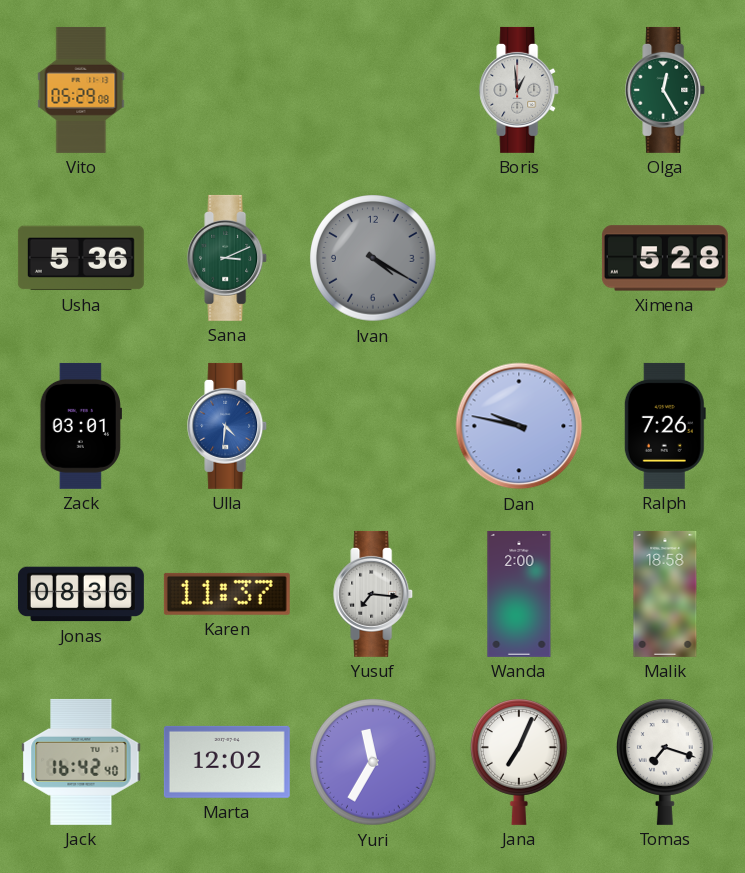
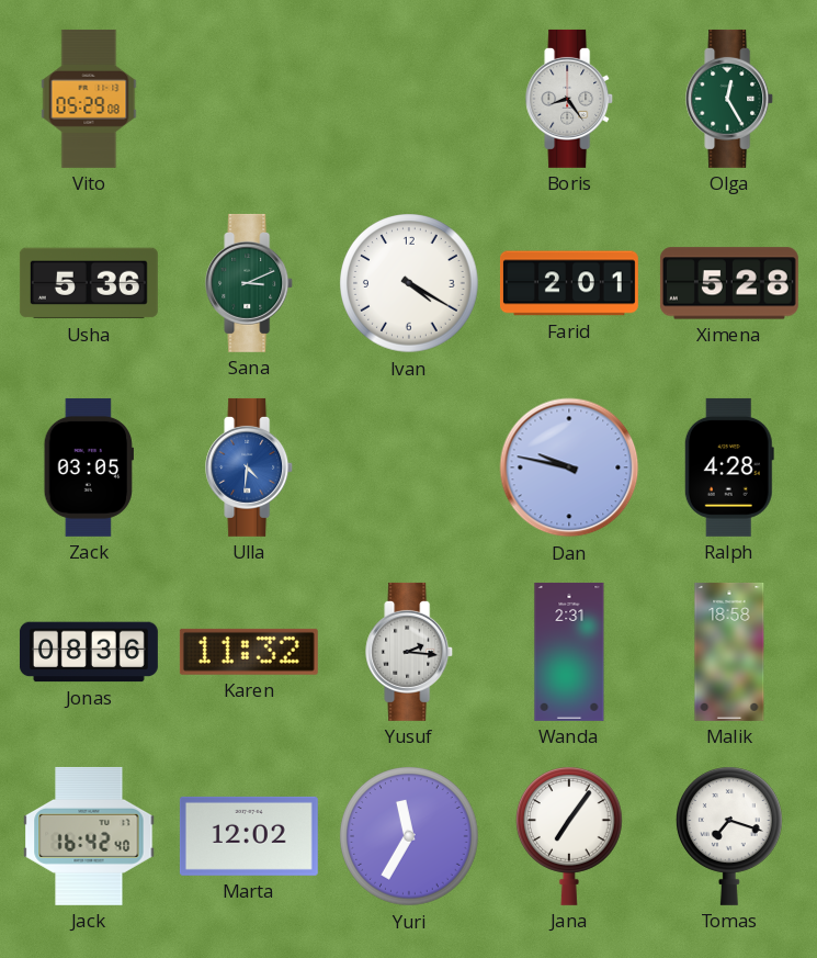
Boris: 12:59 -> 8:24 (570, 99)
Ivan dial: grey -> white (410, 284)
Farid: none -> 2:01 (569, 283)
Zack: 03:01 -> 03:05 (88, 467)
Ralph: 7:26 -> 4:28 (729, 467)
Karen: 11:37 -> 11:32 (249, 652)
Yusuf: 7:16 -> 2:16 (410, 652)
Wanda: 2:00 -> 2:31 (569, 652)
Jana: 7:04 -> 7:06 (569, 836)
